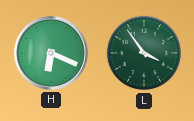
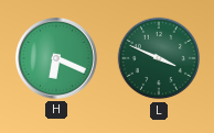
L: 3:54 -> 3:49 (159, 58)
